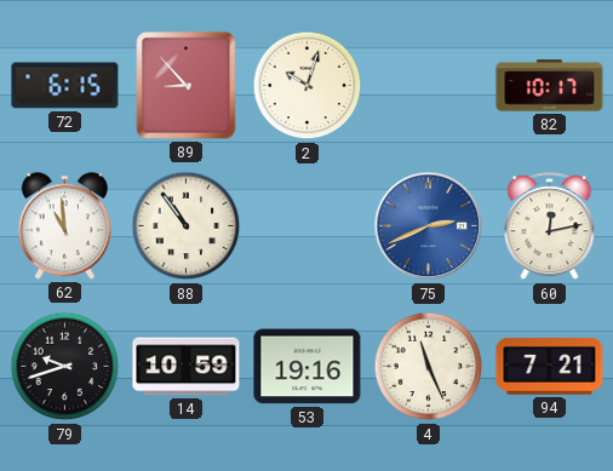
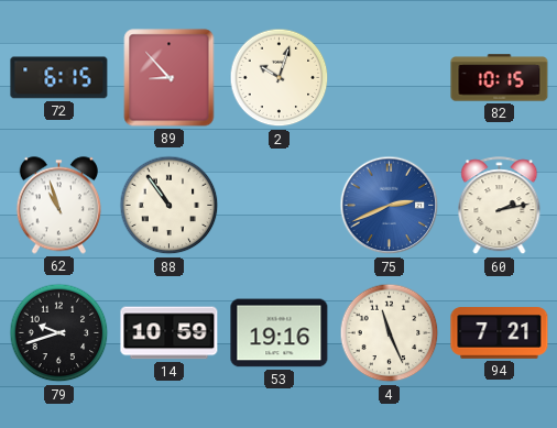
82: 10:17 -> 10:15 (500, 78)
62: 10:59 -> 10:57 (58, 206)
60: 12:13 -> 2:13 (500, 206)
